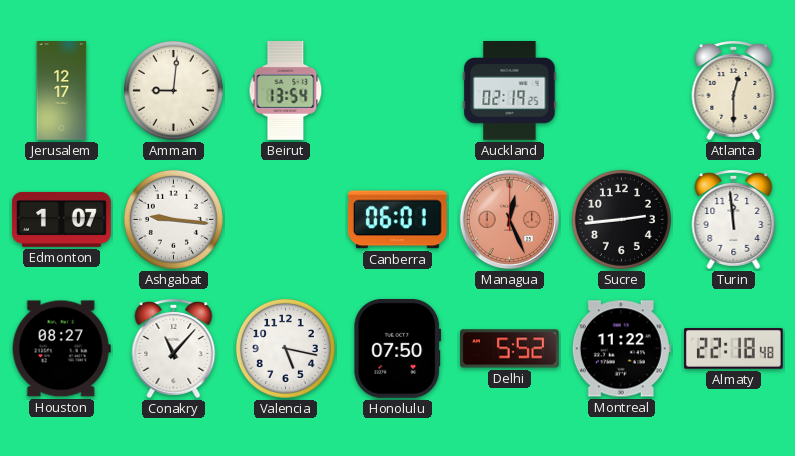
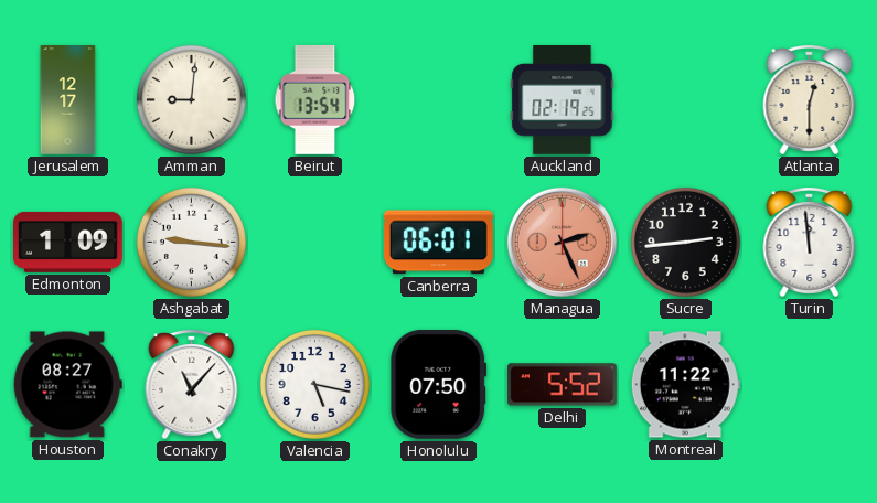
Edmonton: 1:07 -> 1:09 (68, 242)
Managua: 12:26 -> 2:26 (562, 242)
Almaty: 22:18 -> none (734, 349)
